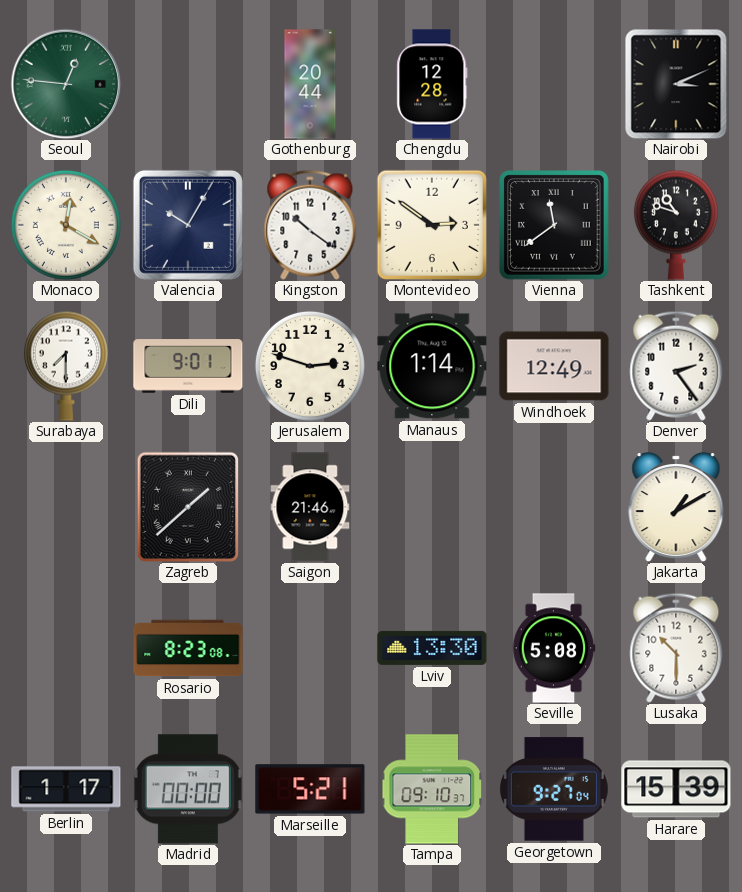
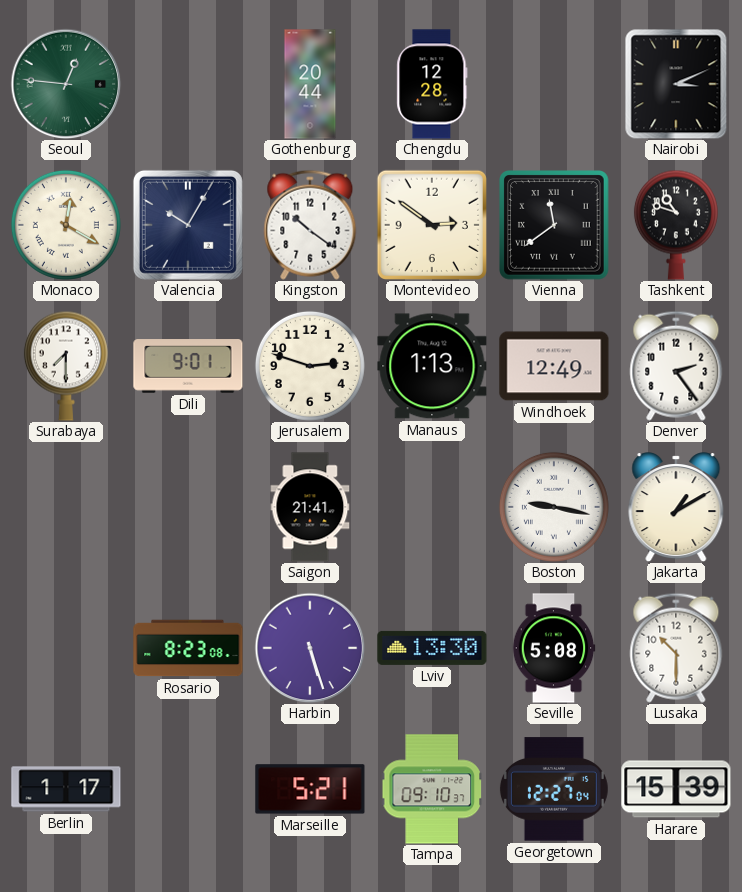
Manaus: 1:14 -> 1:13 (432, 366)
Zagreb: 1:38 -> none (187, 506)
Saigon: 21:46 -> 21:41 (310, 507)
Boston: none -> 9:17 (554, 507)
Harbin: none -> 5:27 (310, 648)
Madrid: 00:00 -> none (188, 789)
Georgetown: 9:27 -> 12:27 (554, 789)
